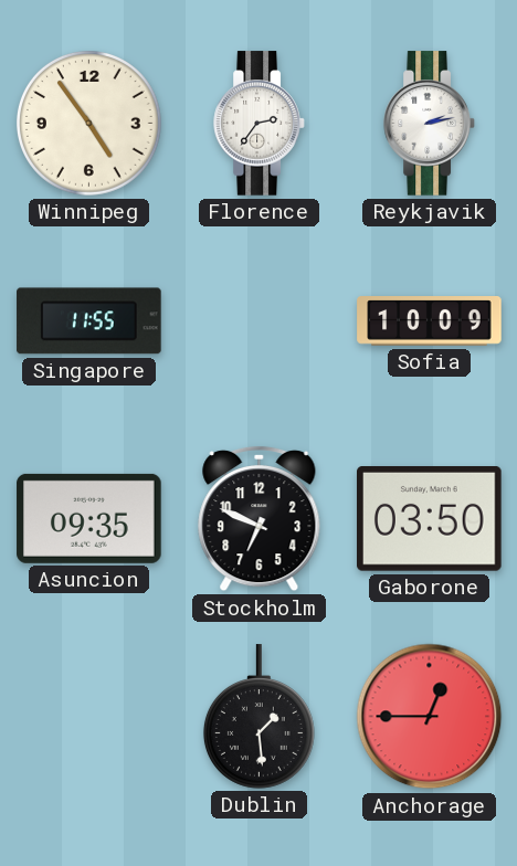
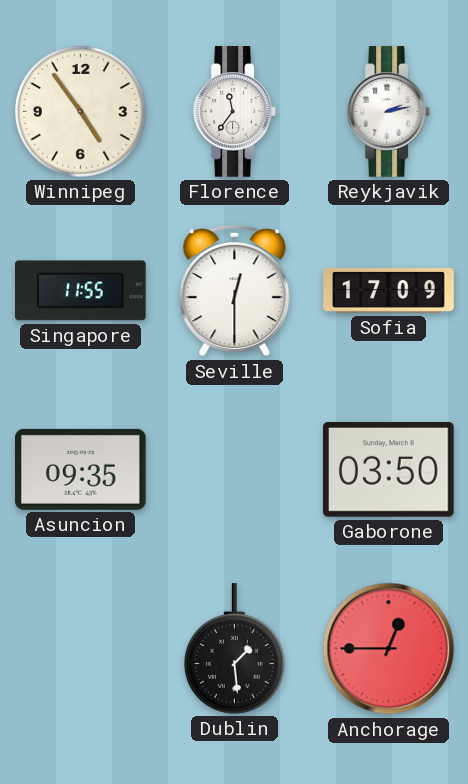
Florence: 2:36 -> 11:36 (235, 112)
Seville: none -> 12:30 (235, 291)
Sofia: 10:09 -> 17:09 (389, 291)
Stockholm: 6:49 -> none (260, 519)
